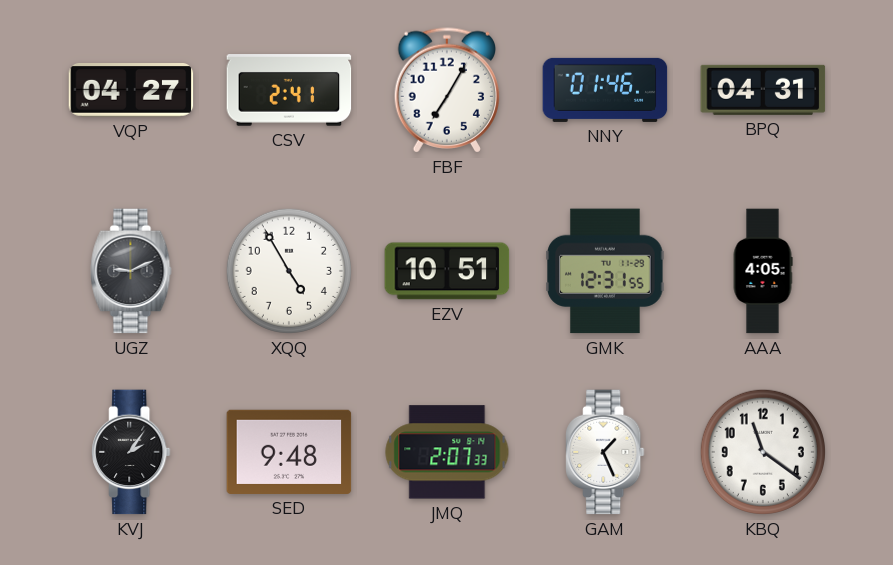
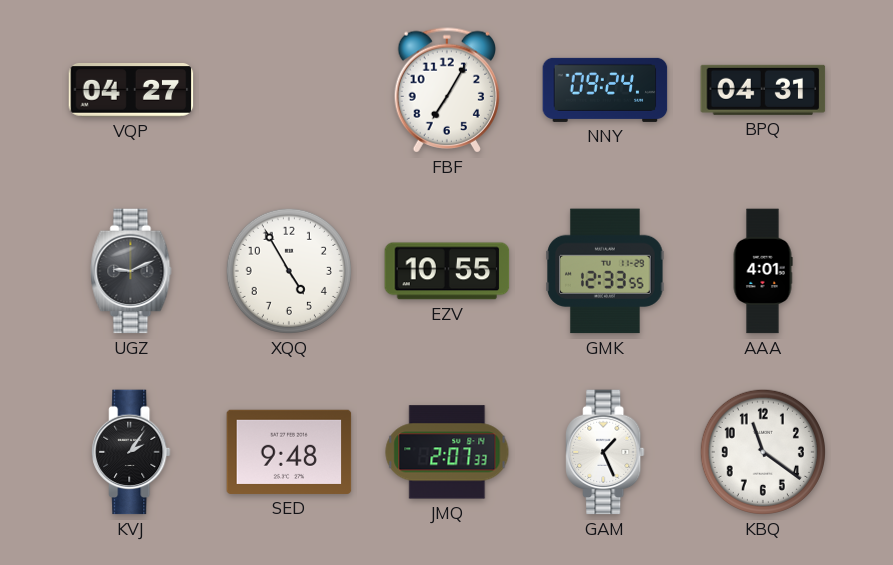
CSV: 2:41 -> none (289, 90)
NNY: 01:46 -> 09:24 (605, 90)
EZV: 10:51 -> 10:55 (447, 271)
GMK: 12:31 -> 12:33 (605, 271)
AAA: 4:05 -> 4:01 (763, 271)
